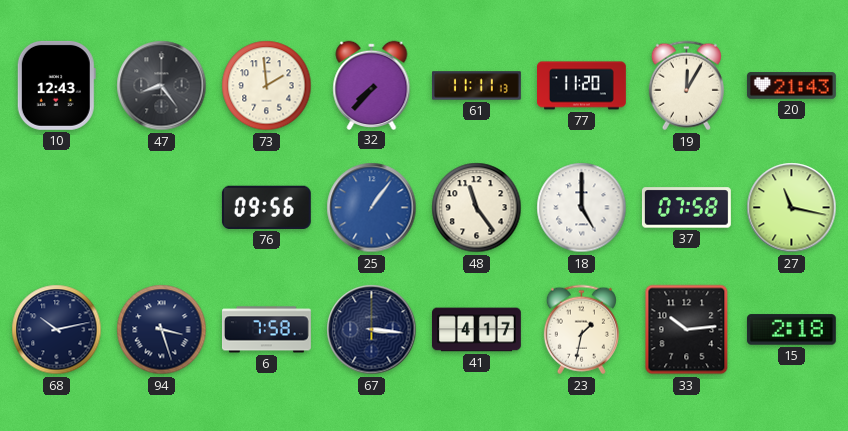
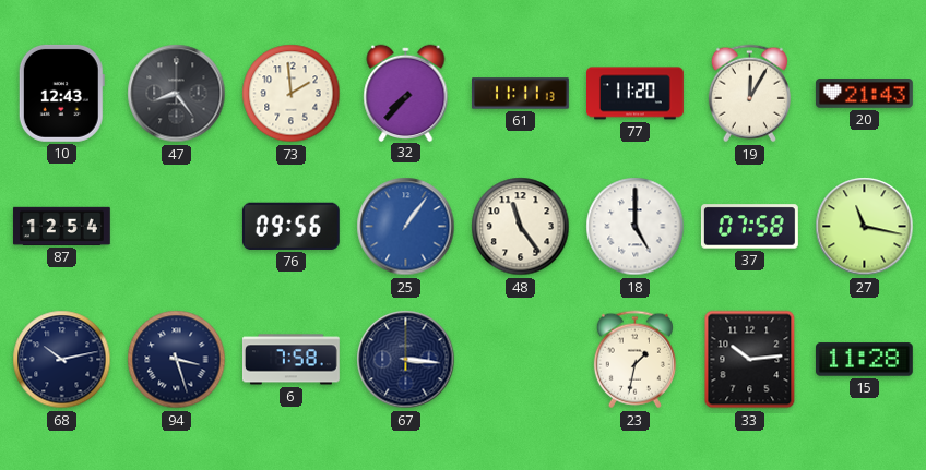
87: none -> 12:54 (61, 226)
41: 4:17 -> none (477, 330)
15: 2:18 -> 11:28 (864, 360)
